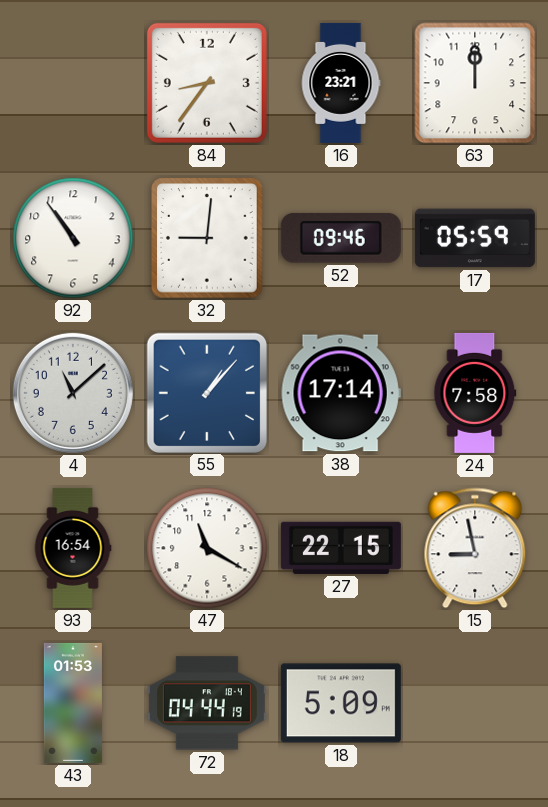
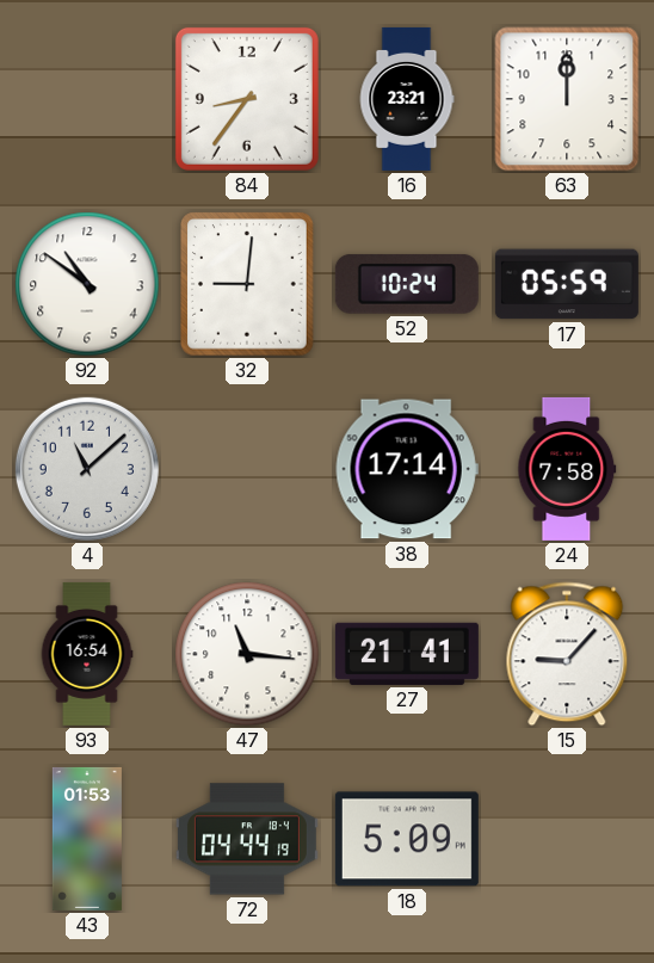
92: 10:54 -> 10:51 (87, 284)
52: 09:46 -> 10:24 (407, 284)
55: 1:07 -> none (206, 392)
47: 11:20 -> 11:16 (247, 654)
27: 22:15 -> 21:41 (407, 654)
15: 8:58 -> 9:07 (567, 654)
